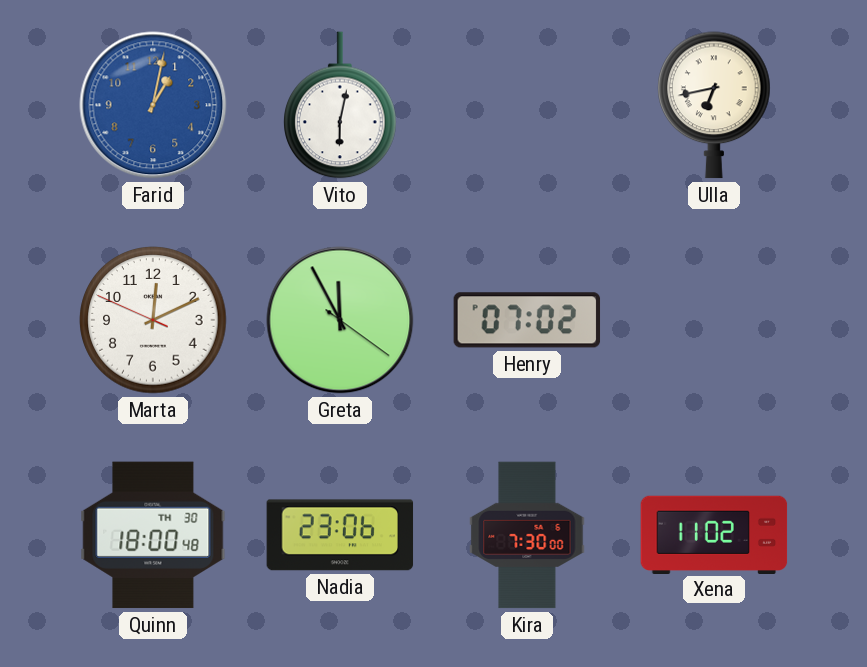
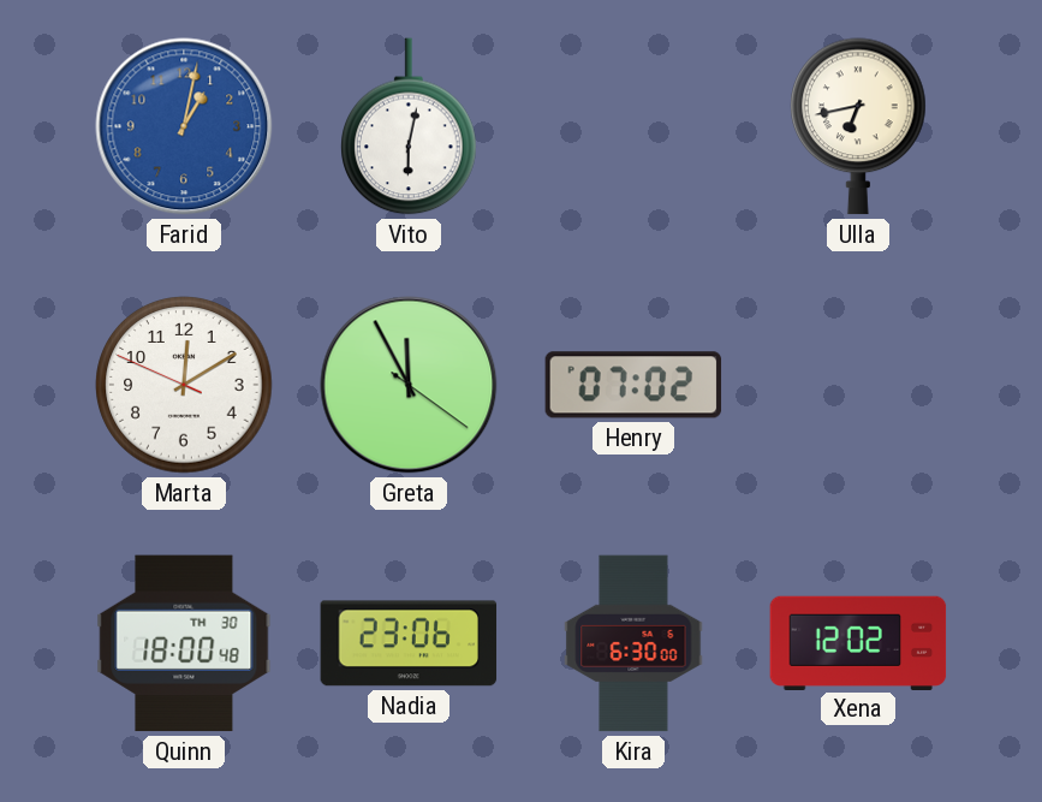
Marta: 12:10 -> 12:09 (184, 385)
Kira: 7:30 -> 6:30 (633, 643)
Xena: 11:02 -> 12:02 (858, 642)
